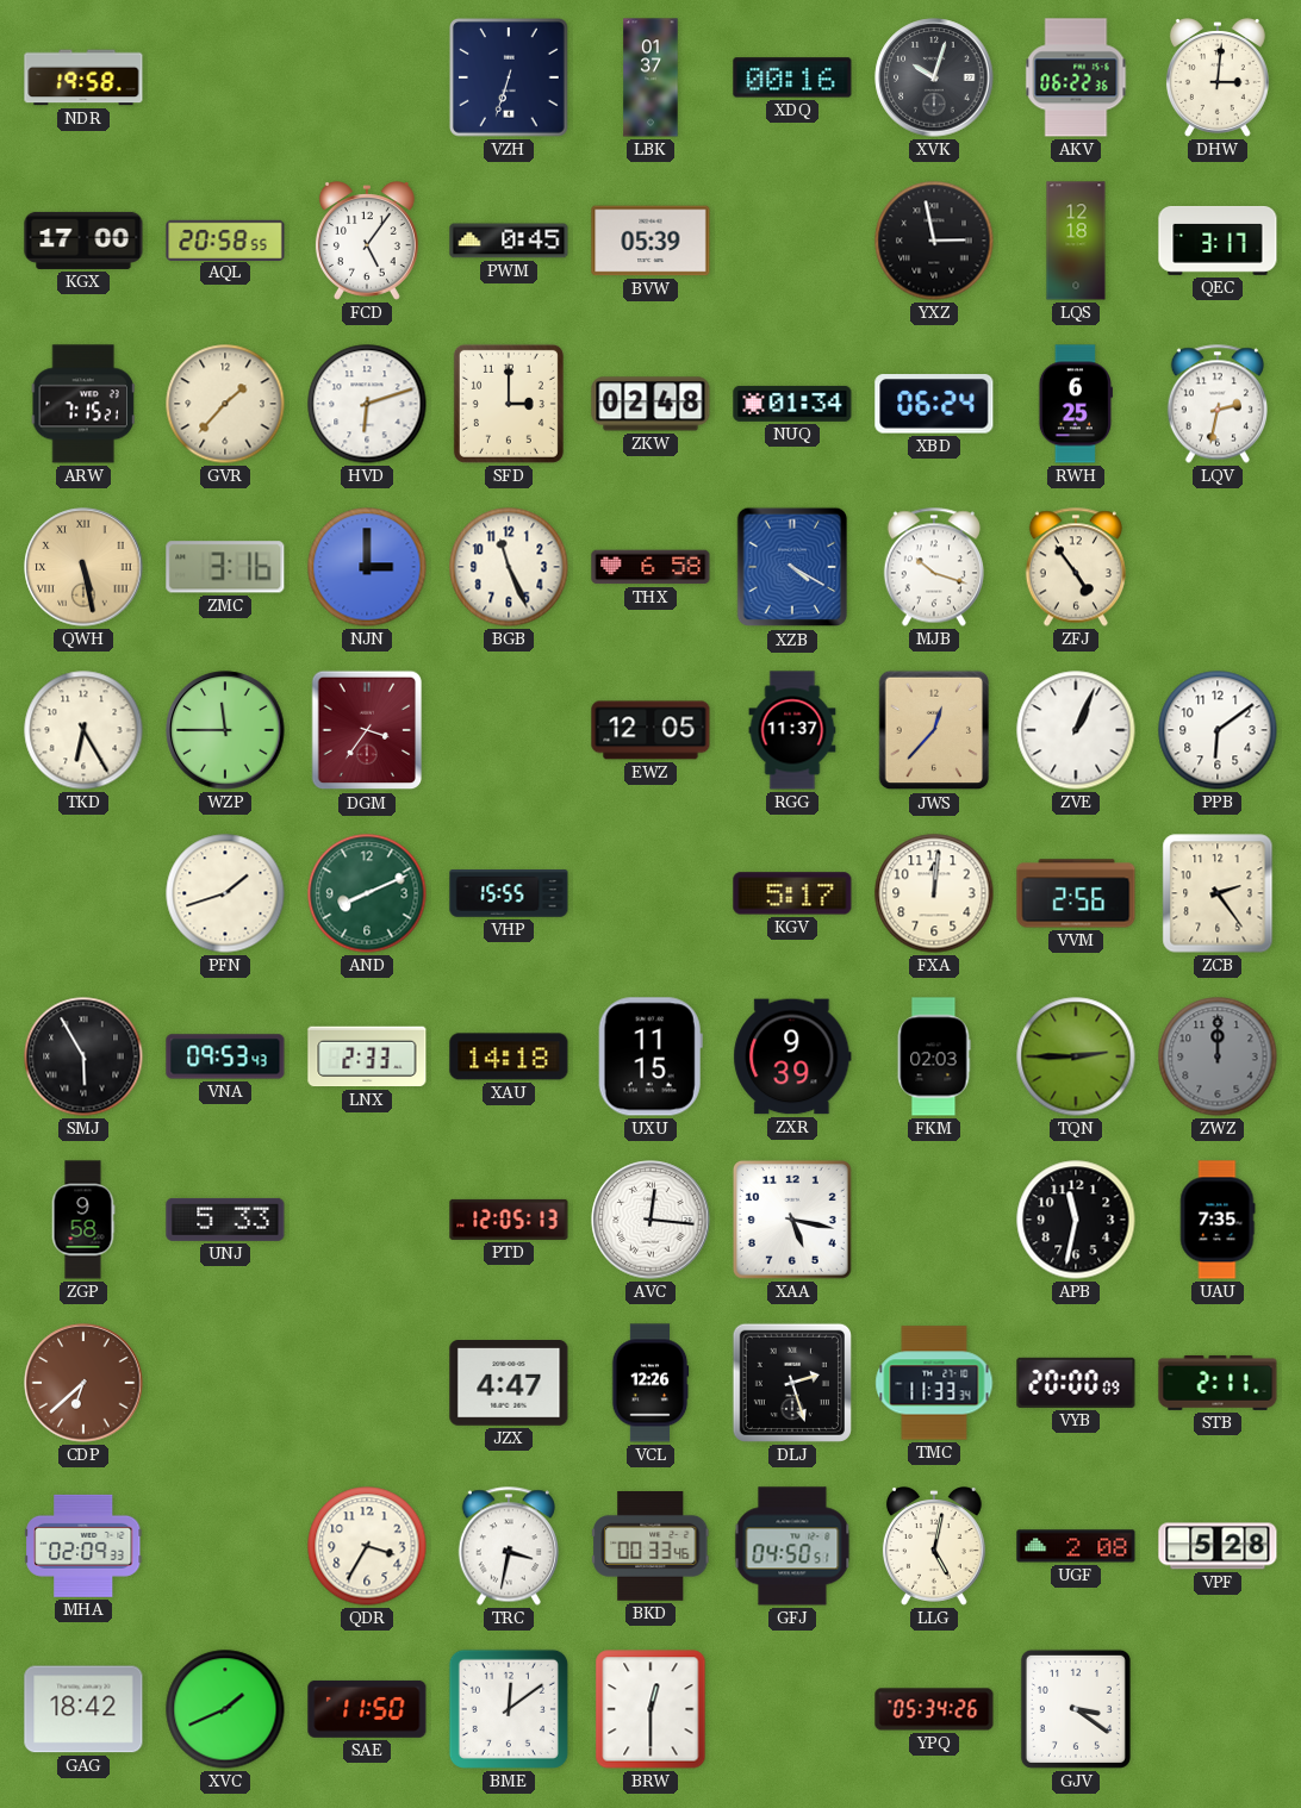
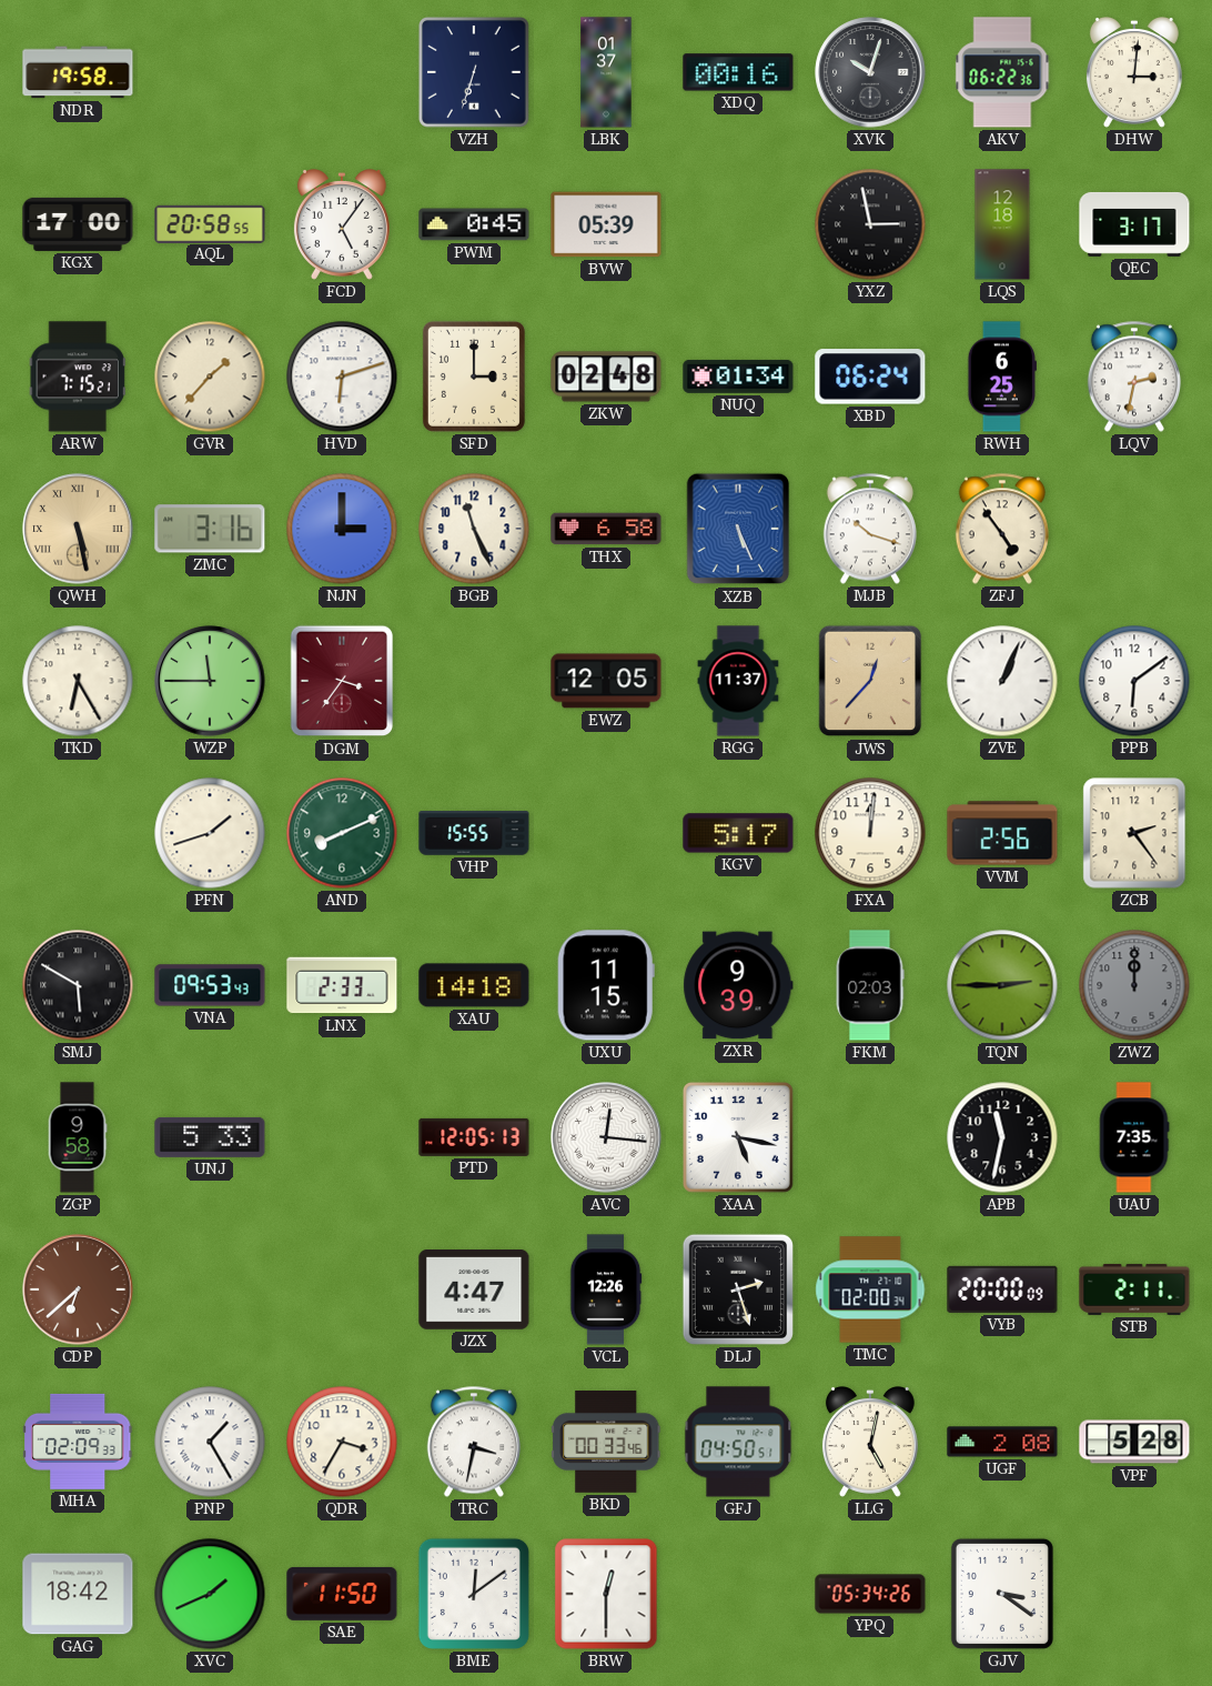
XZB: 4:20 -> 5:26 (738, 529)
SMJ: 5:55 -> 5:50 (78, 985)
TMC: 11:33 -> 02:00 (870, 1289)
PNP: none -> 1:25 (210, 1442)
